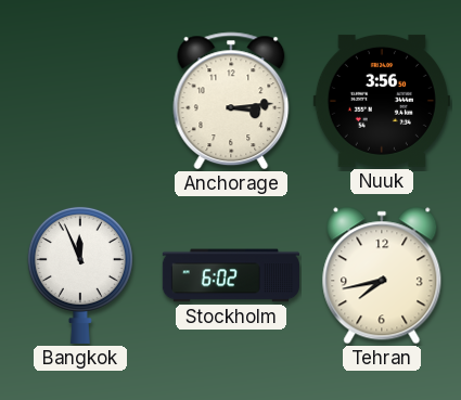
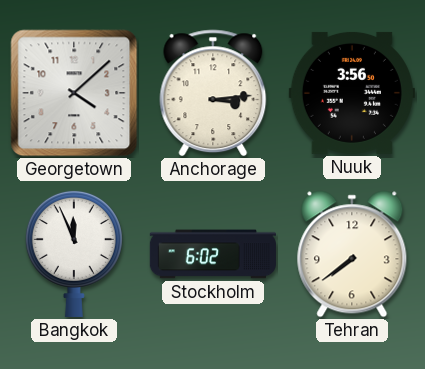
Georgetown: none -> 4:08 (74, 93)
Tehran: 7:43 -> 7:39 (352, 254)
